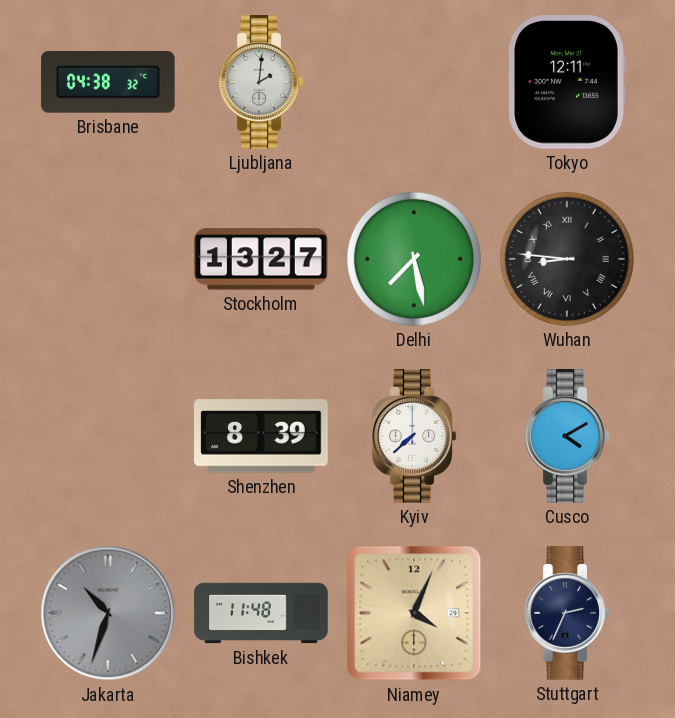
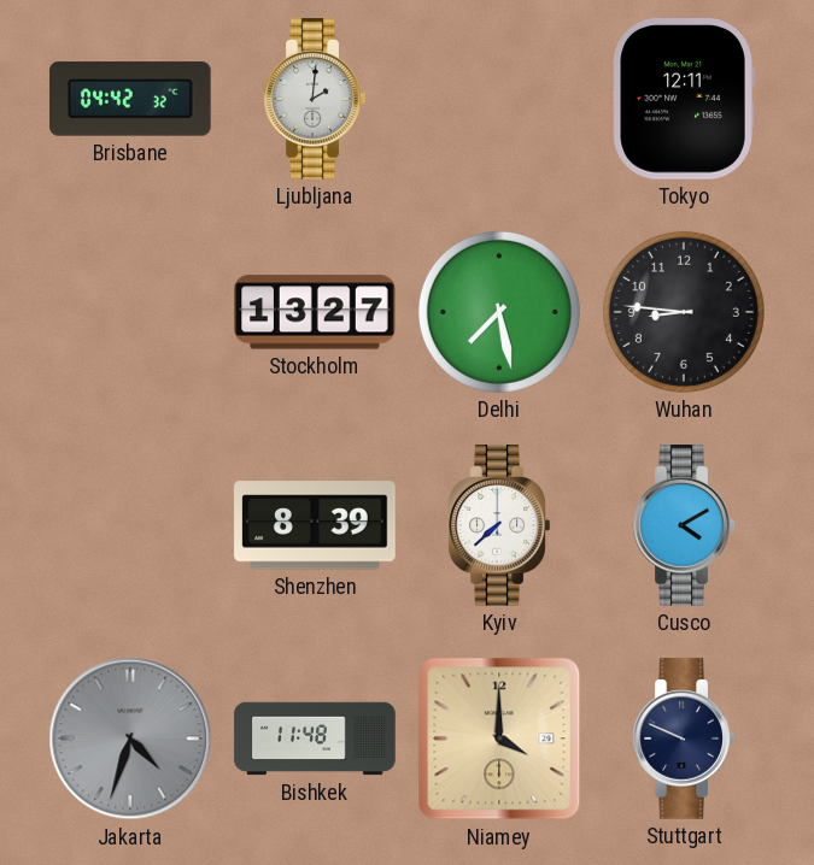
Brisbane: 04:38 -> 04:42 (130, 99)
Wuhan numerals: Roman -> Arabic (684, 312)
Jakarta: 10:33 -> 4:33 (130, 739)
Niamey: 4:04 -> 4:00 (499, 739)
Stuttgart: 2:34 -> 9:49 (684, 739)
